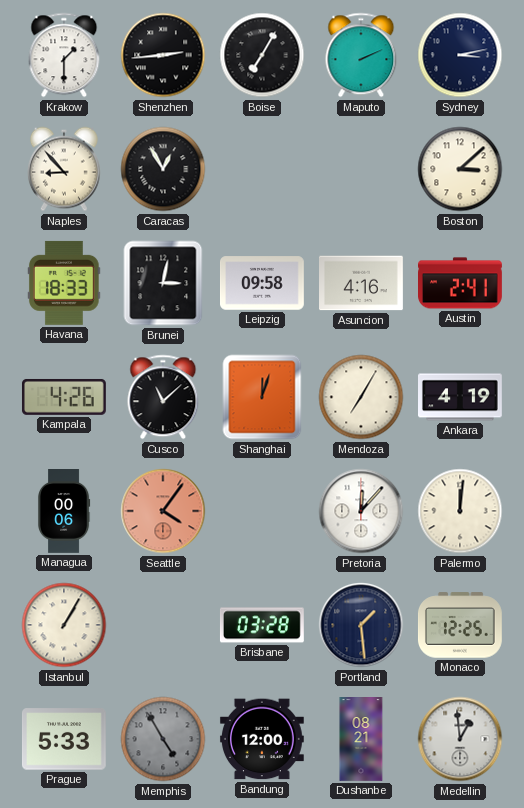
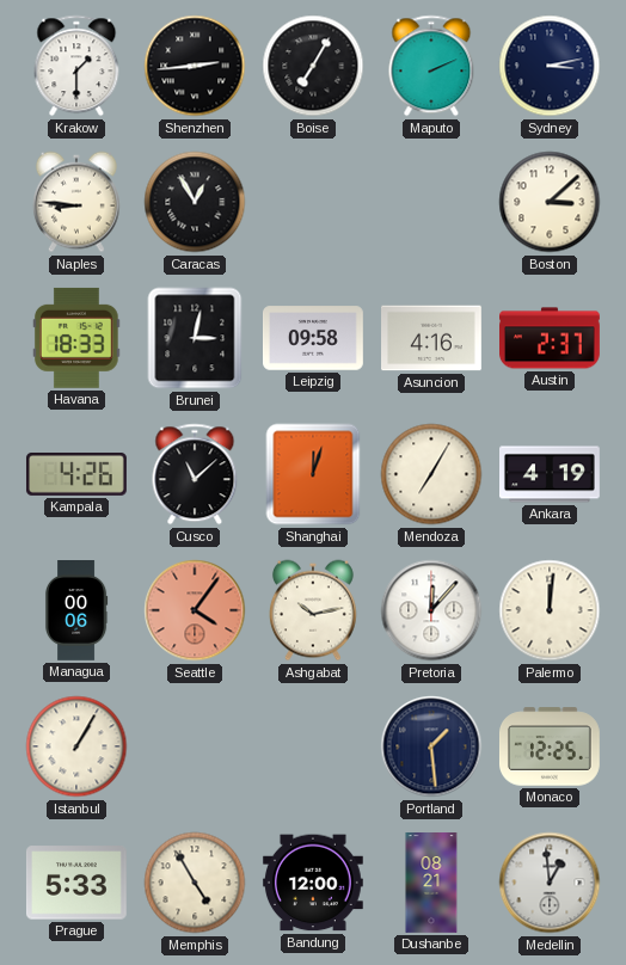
Naples: 8:53 -> 8:46 (76, 202)
Austin: 2:41 -> 2:37 (551, 338)
Ashgabat: none -> 10:13 (313, 610)
Brisbane: 03:28 -> none (262, 625)
Memphis dial: grey -> cream (195, 883)
